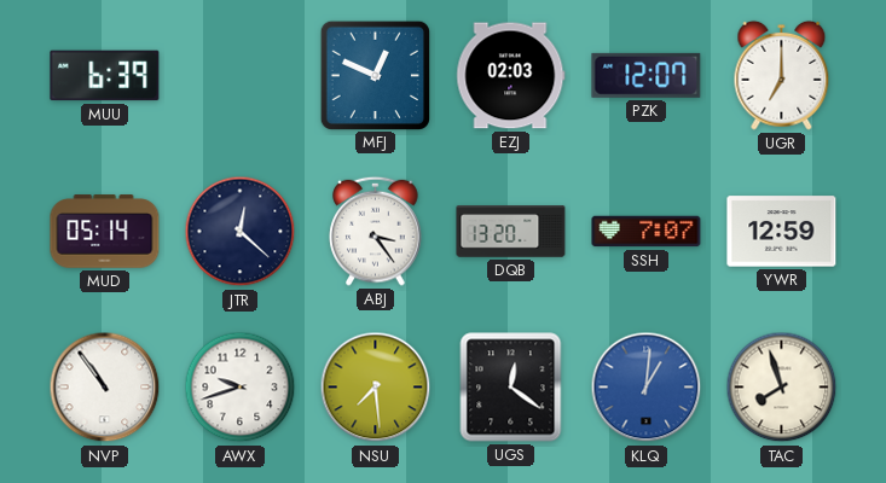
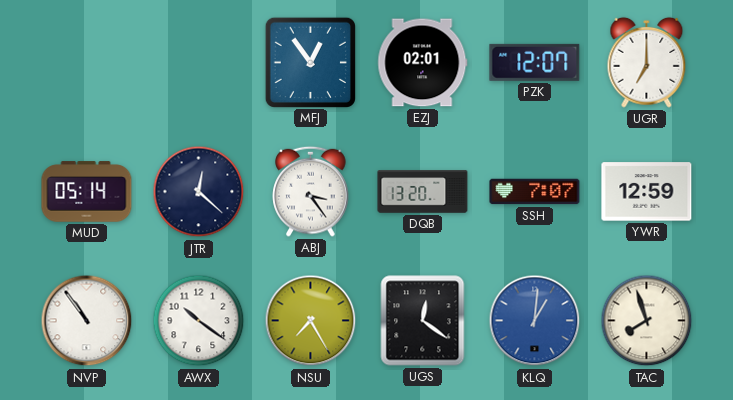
MUU: 6:39 -> none (105, 76)
MFJ: 12:49 -> 12:54 (310, 62)
EZJ: 02:03 -> 02:01 (423, 63)
AWX: 9:42 -> 10:21 (199, 321)
NSU: 7:29 -> 7:25 (311, 321)
